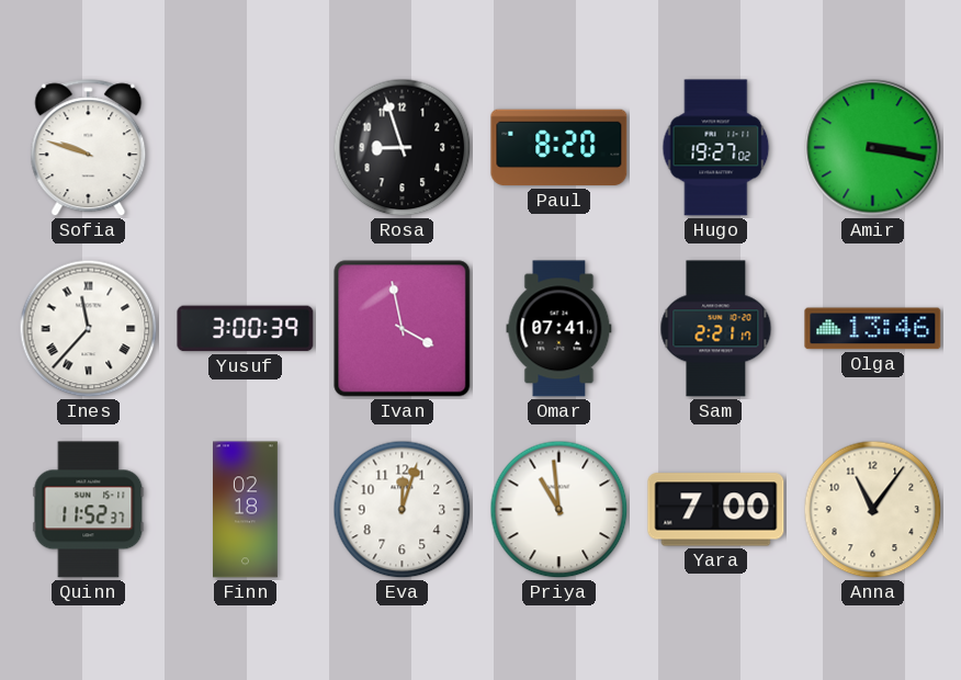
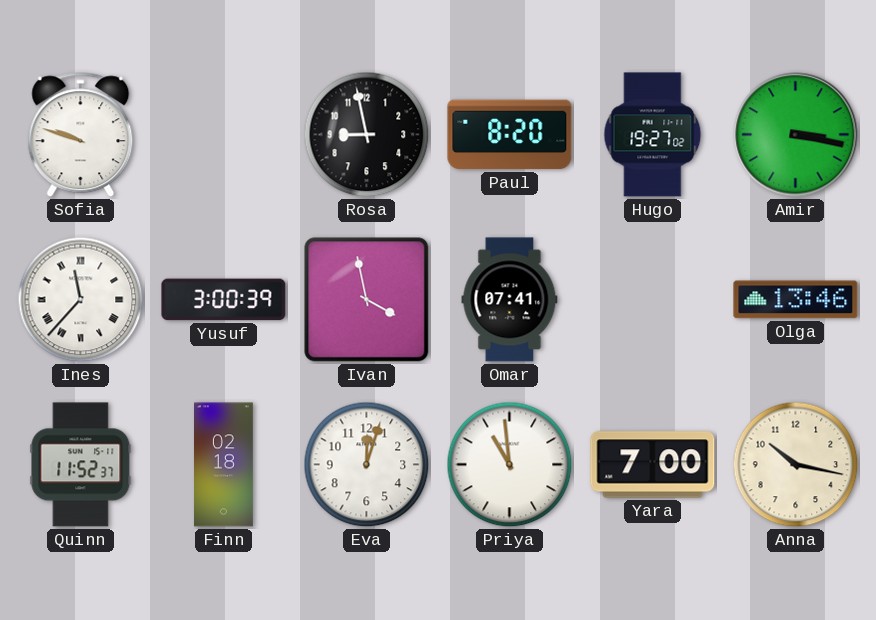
Rosa: 8:57 -> 8:58 (367, 135)
Sam: 2:21 -> none (716, 329)
Anna: 11:06 -> 10:17 (796, 465)
